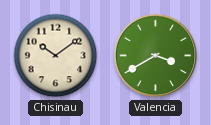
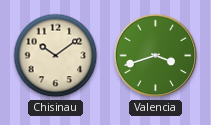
Valencia: 3:40 -> 3:42 (156, 56)
